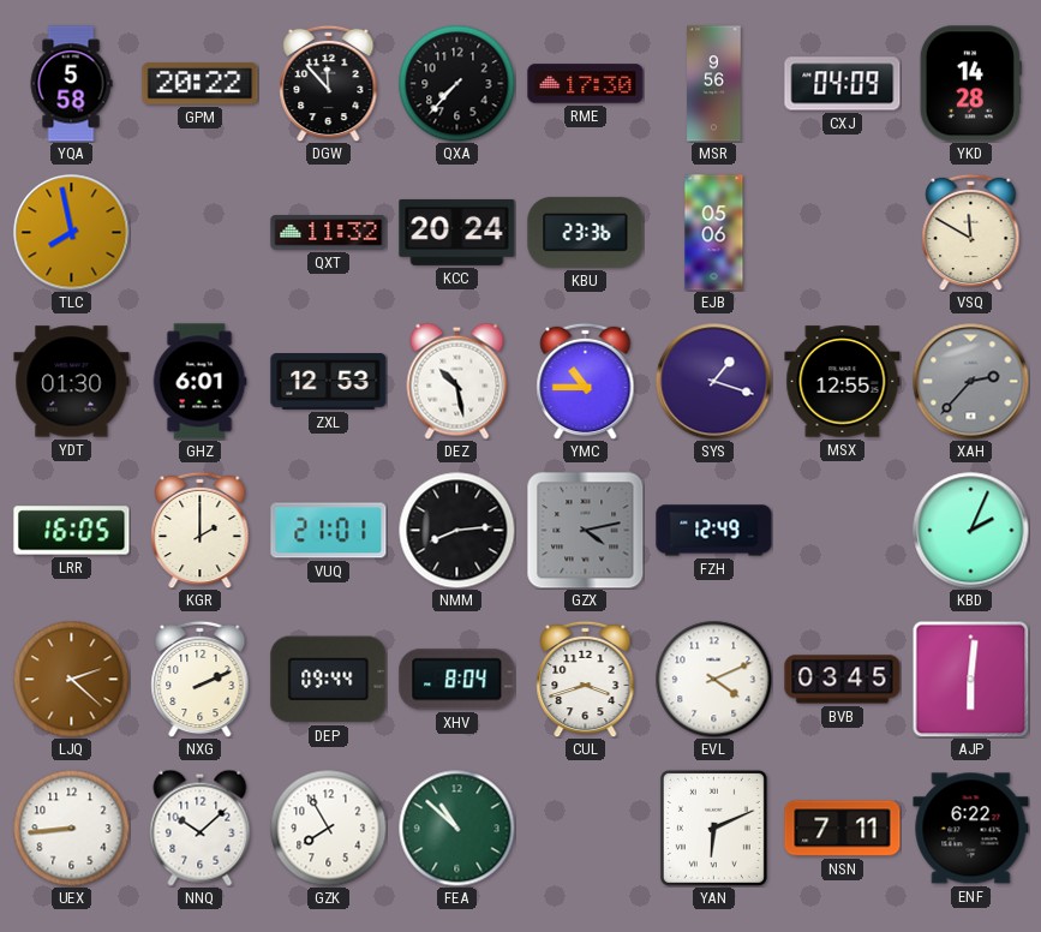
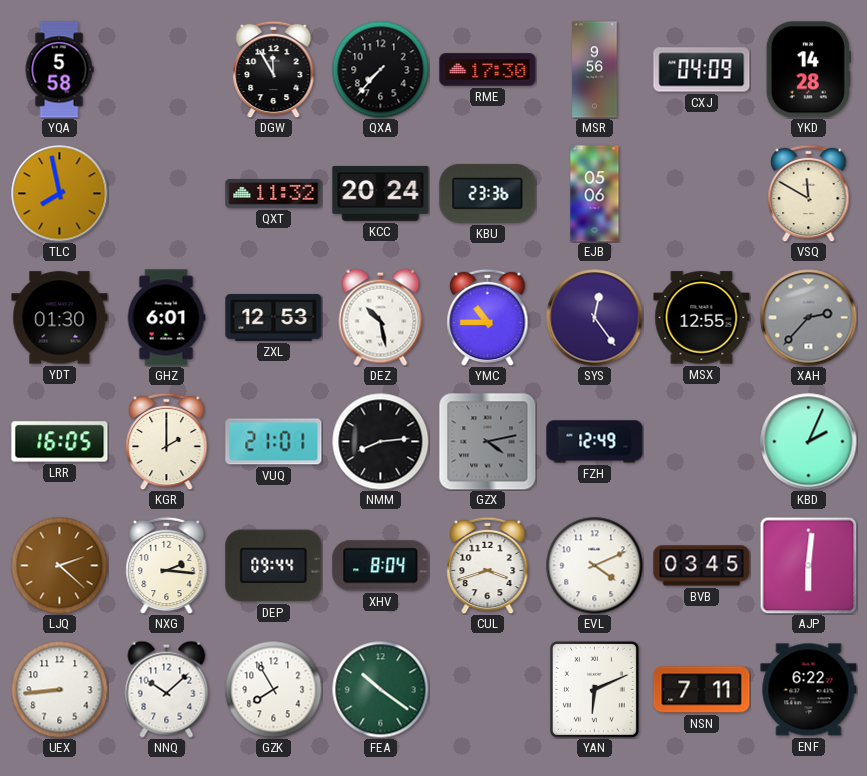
GPM: 20:22 -> none (201, 84)
DGW: 11:53 -> 11:55 (274, 69)
SYS: 1:18 -> 12:24 (595, 318)
NXG: 2:11 -> 2:16 (167, 565)
FEA: 10:52 -> 10:21 (380, 689)
